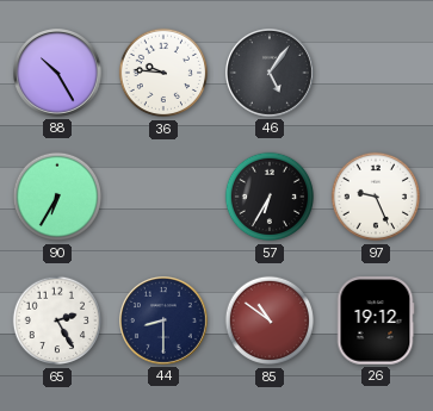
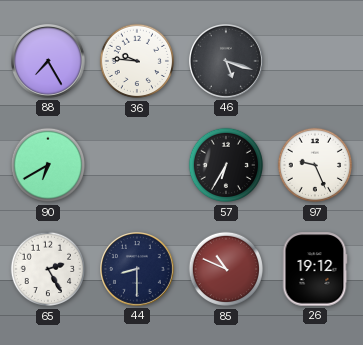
88: 10:25 -> 7:25 (49, 62)
46: 5:06 -> 5:18 (227, 62)
90: 6:35 -> 6:40 (48, 165)
85: 10:51 -> 10:49 (226, 269)
